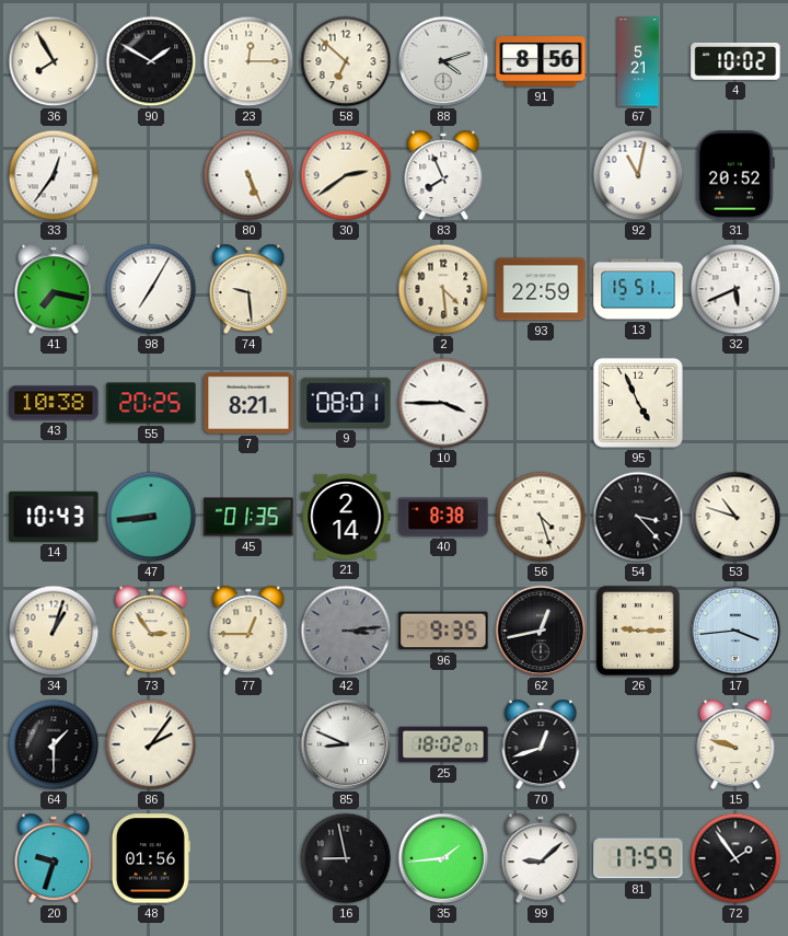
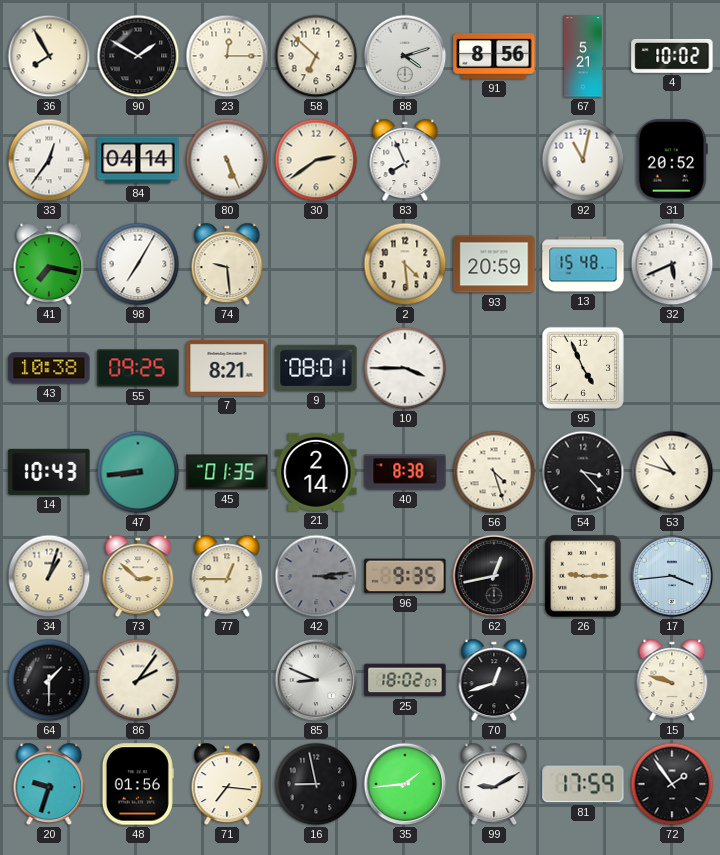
84: none -> 04:14 (138, 160)
93: 22:59 -> 20:59 (494, 264)
13: 15:51 -> 15:48 (583, 264)
55: 20:25 -> 09:25 (138, 368)
73: 2:54 -> 2:52 (138, 576)
71: none -> 7:16 (227, 784)
99: 9:08 -> 9:10 (494, 784)
